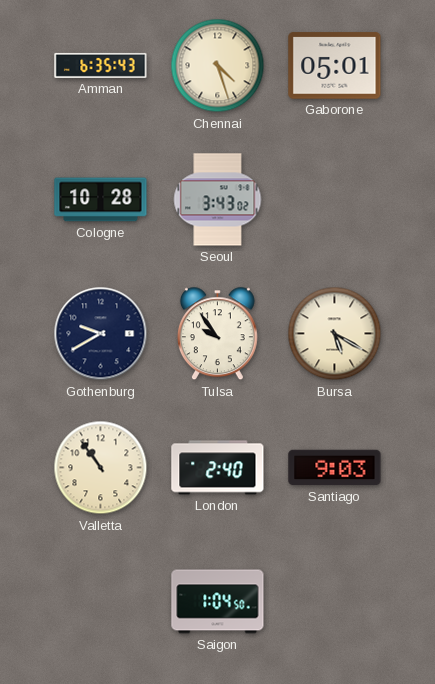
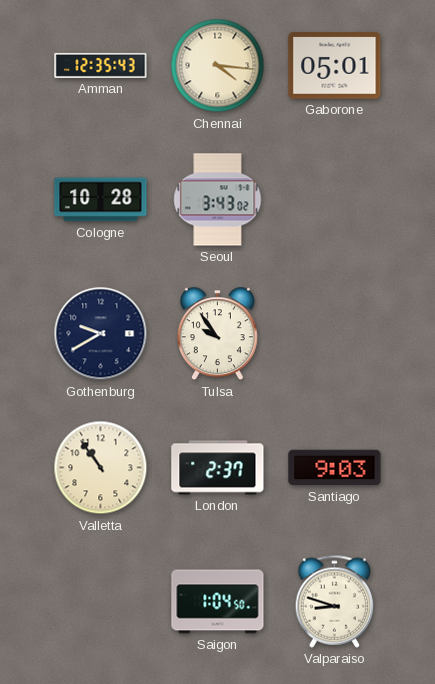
Amman: 6:35 -> 12:35 (101, 65)
Chennai: 4:27 -> 4:16 (218, 66)
Bursa: 5:20 -> none (335, 334)
London: 2:40 -> 2:37 (218, 468)
Valparaiso: none -> 8:48 (335, 601)
